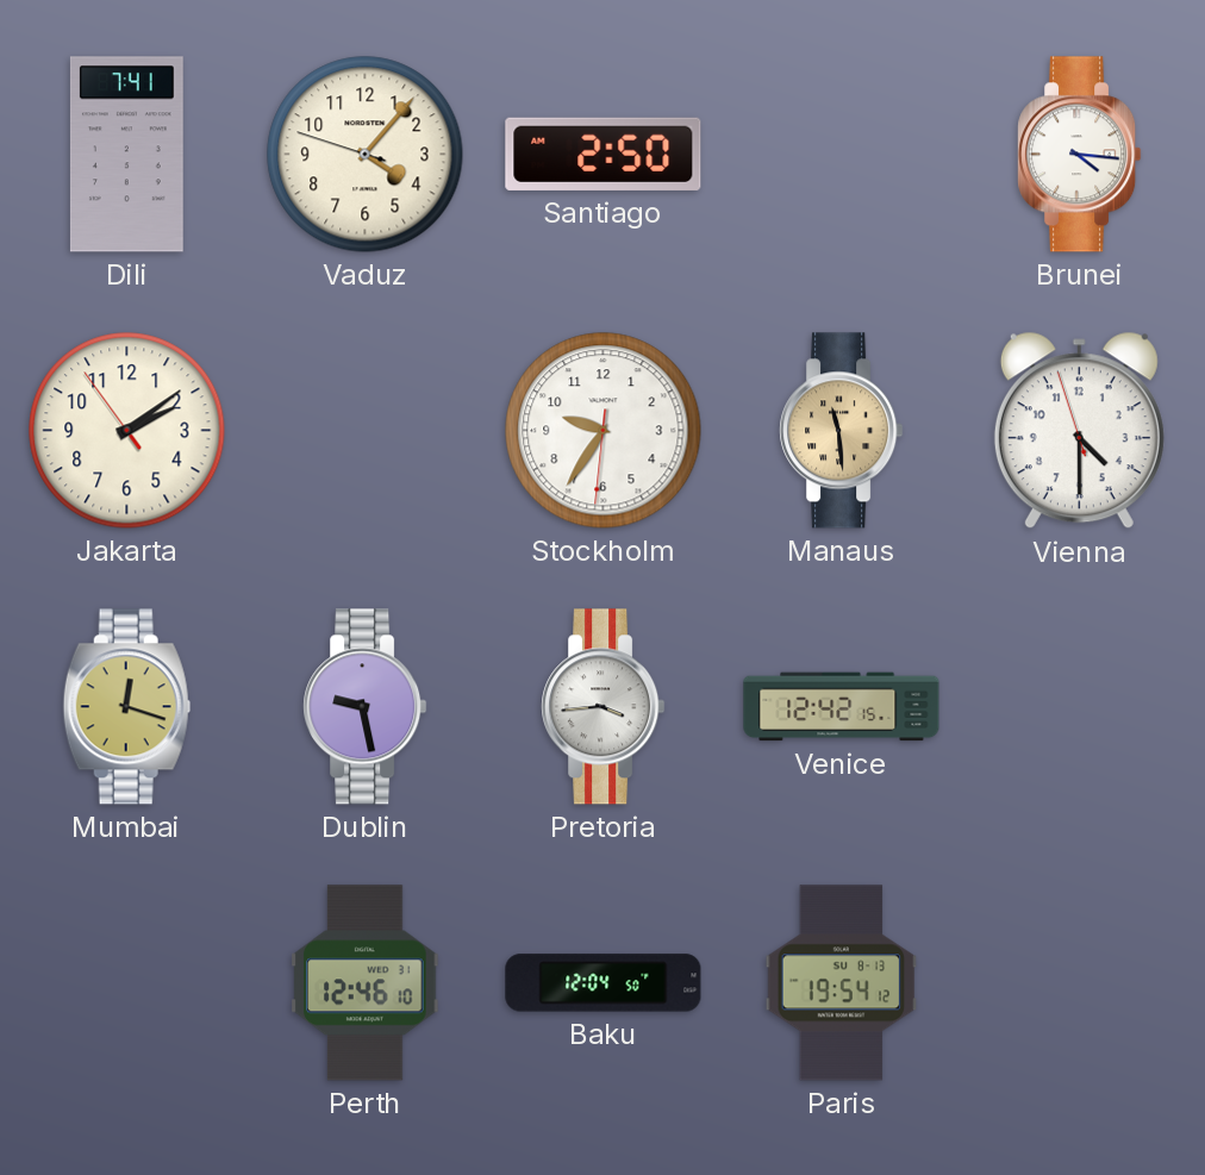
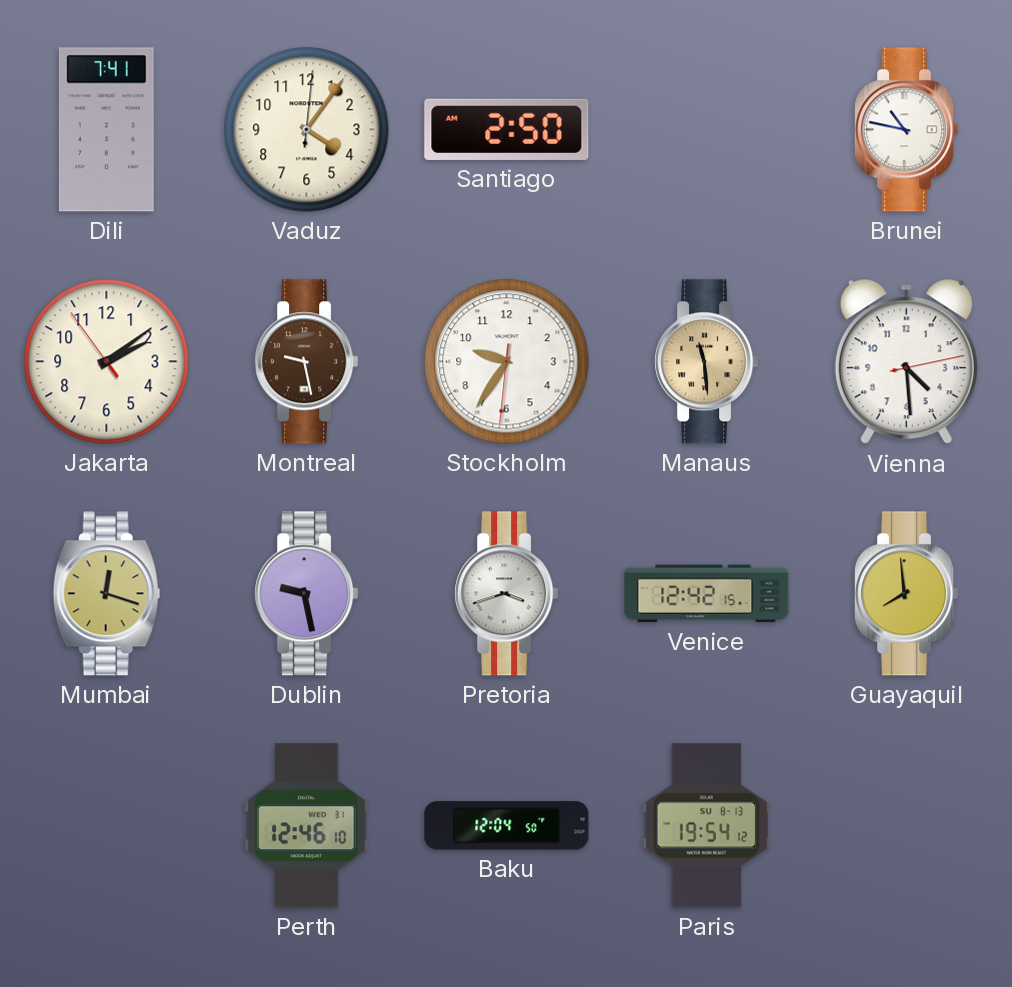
Vaduz: 4:06:48 -> 4:06:01 (307, 130)
Brunei: 4:16 -> 10:47 (907, 130)
Montreal: none -> 9:28 (307, 362)
Vienna: 4:29:57 -> 4:29:13 (906, 362)
Pretoria: 3:44 -> 3:42 (507, 594)
Guayaquil: none -> 7:59 (907, 594)
